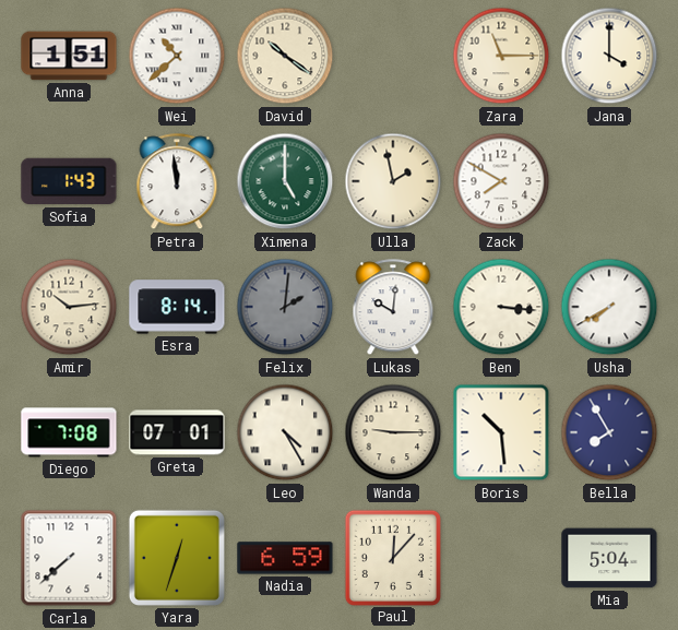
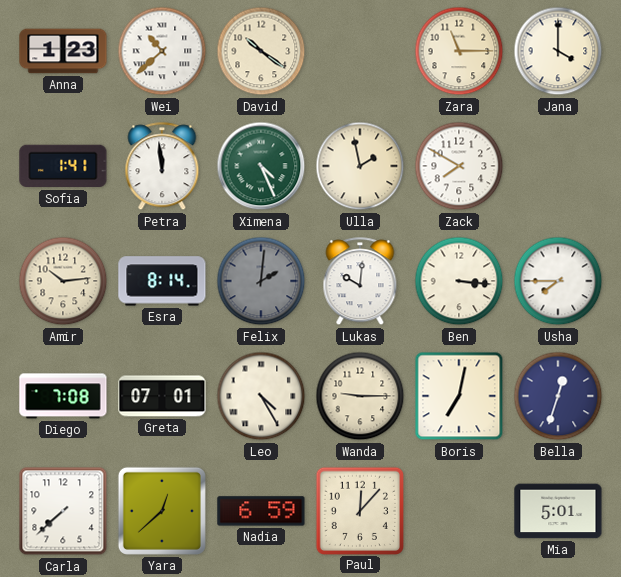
Anna: 1:51 -> 1:23 (63, 51)
Sofia: 1:43 -> 1:41 (63, 166)
Ximena: 5:00 -> 4:26 (261, 166)
Usha: 7:40 -> 7:45 (558, 281)
Boris: 10:29 -> 7:02 (459, 396)
Bella: 7:55 -> 12:33 (558, 396)
Yara: 12:33 -> 12:38 (162, 511)
Mia: 5:04 -> 5:01 (558, 511)
